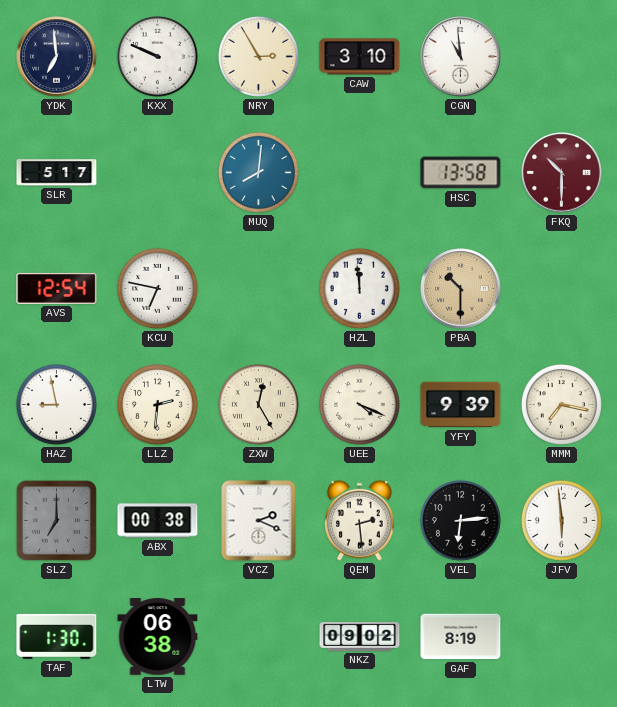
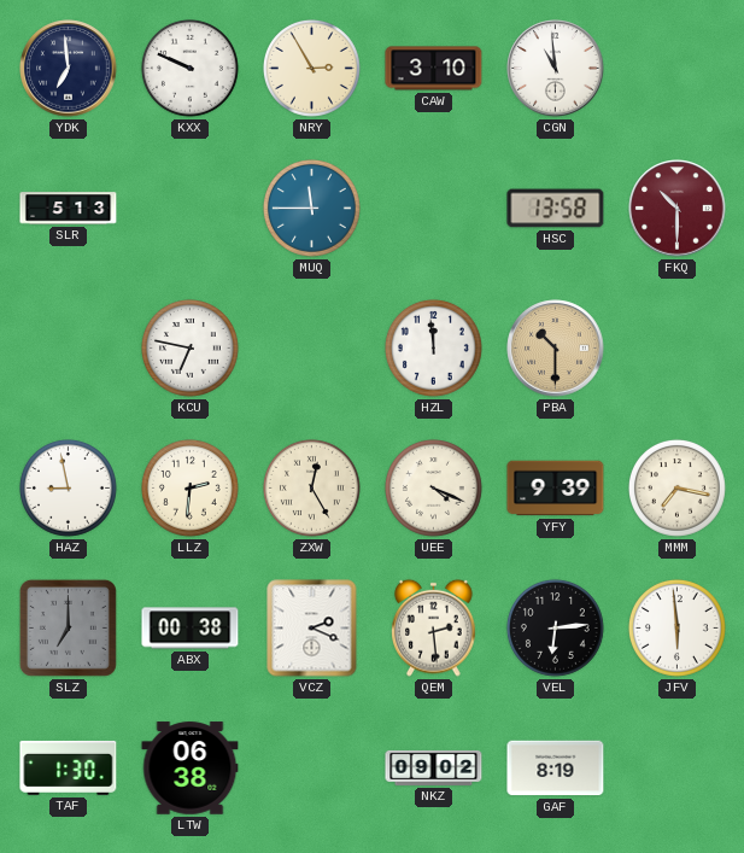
SLR: 5:17 -> 5:13 (69, 209)
MUQ: 8:01 -> 11:45 (311, 208)
AVS: 12:54 -> none (57, 288)
